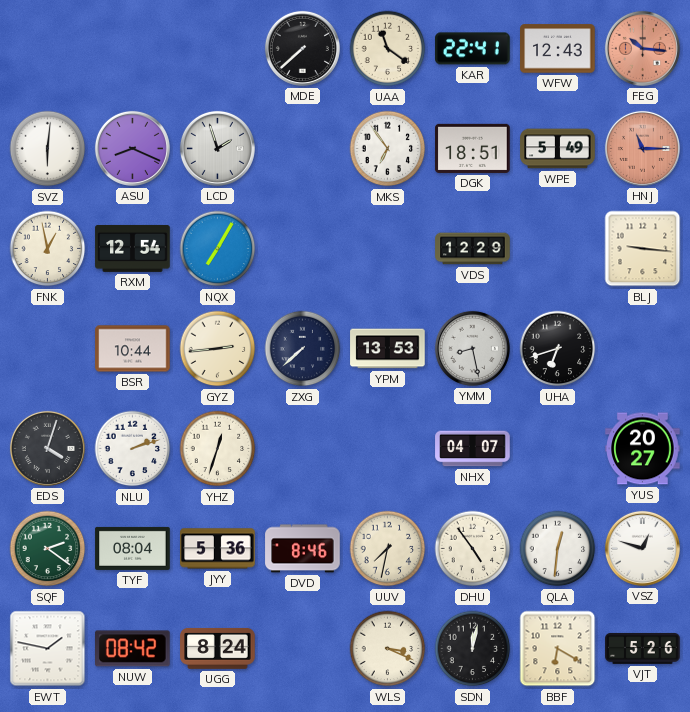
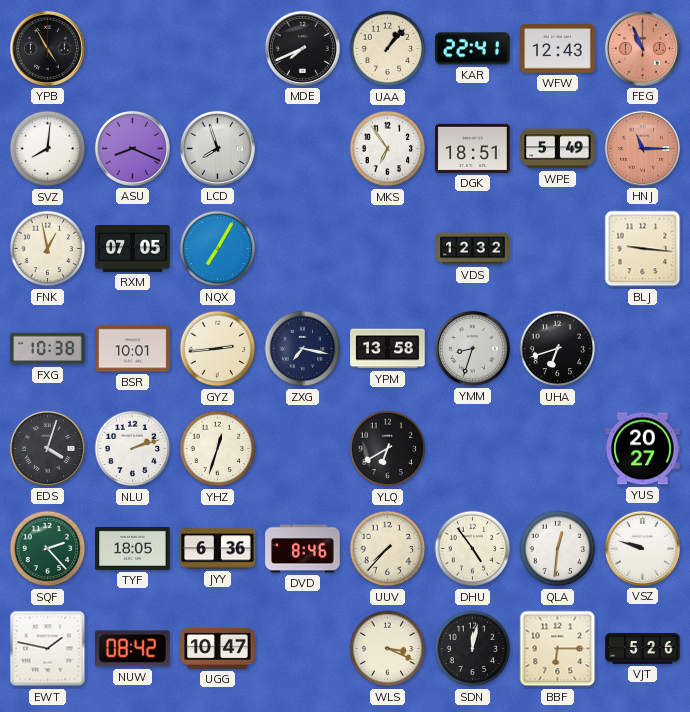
YPB: none -> 4:55 (47, 48)
MDE: 7:38 -> 7:41 (302, 48)
UAA: 11:21 -> 1:07 (388, 49)
FEG: 10:16 -> 10:56 (642, 48)
SVZ: 6:01 -> 8:01 (48, 149)
LCD: 1:57 -> 7:57 (217, 148)
RXM: 12:54 -> 07:05 (133, 248)
VDS: 12:29 -> 12:32 (473, 249)
FXG: none -> 10:38 (48, 349)
BSR: 10:44 -> 10:01 (133, 349)
ZXG: 7:38 -> 7:17 (303, 349)
YPM: 13:53 -> 13:58 (388, 349)
YMM: 8:28 -> 8:33 (472, 348)
YLQ: none -> 6:40 (388, 449)
NHX: 04:07 -> none (473, 449)
SQF: 2:21 -> 2:23 (48, 549)
TYF: 08:04 -> 18:05 (133, 548)
JYY: 5:36 -> 6:36 (218, 549)
UUV: 7:32 -> 7:37 (388, 549)
VSZ: 12:48 -> 9:48 (642, 548)
UGG: 8:24 -> 10:47 (218, 648)
BBF: 6:20 -> 6:15 (558, 649)
